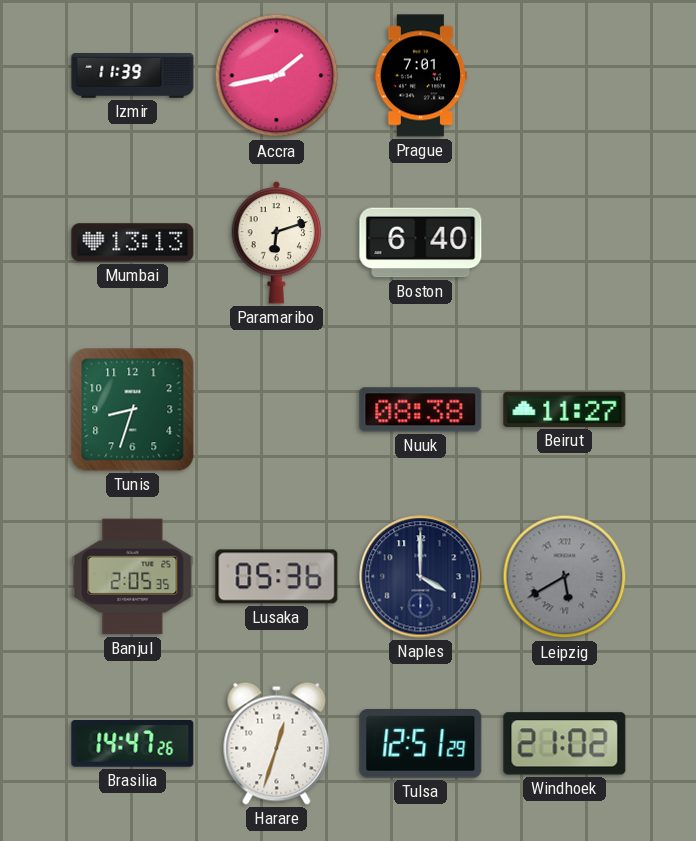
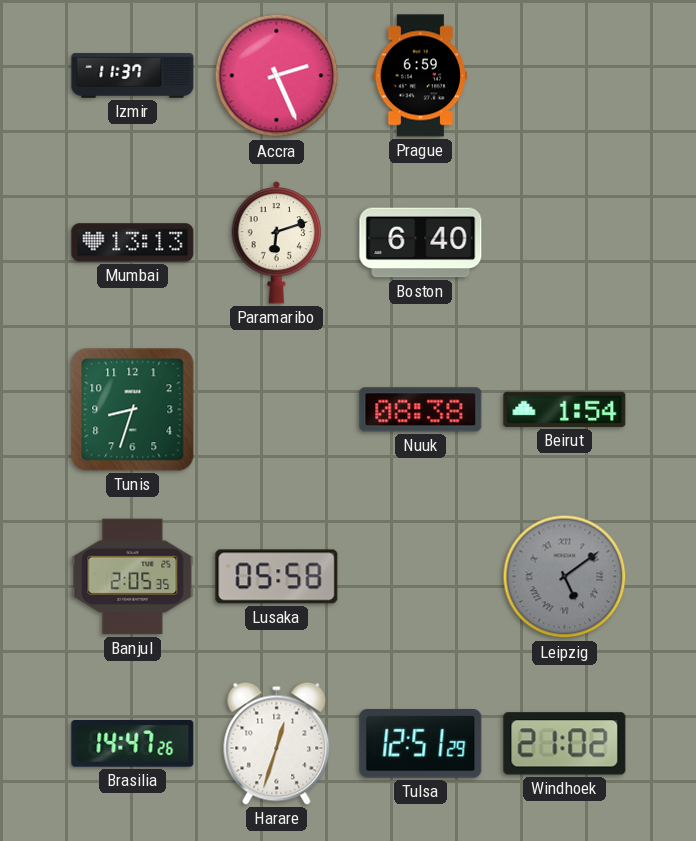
Izmir: 11:39 -> 11:37 (133, 76)
Accra: 1:43 -> 2:26 (277, 76)
Prague: 7:01 -> 6:59 (420, 76)
Beirut: 11:27 -> 1:54 (565, 409)
Lusaka: 05:36 -> 05:58 (277, 577)
Naples: 4:00 -> none (421, 577)
Leipzig: 5:40 -> 5:09 (565, 577)
